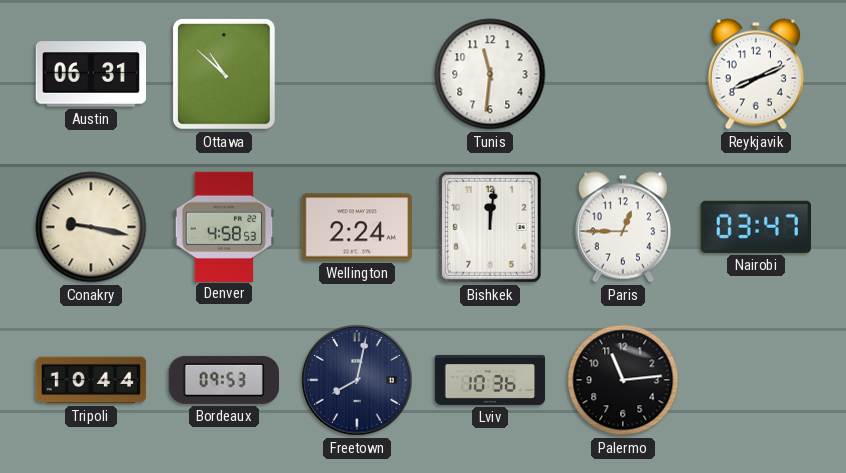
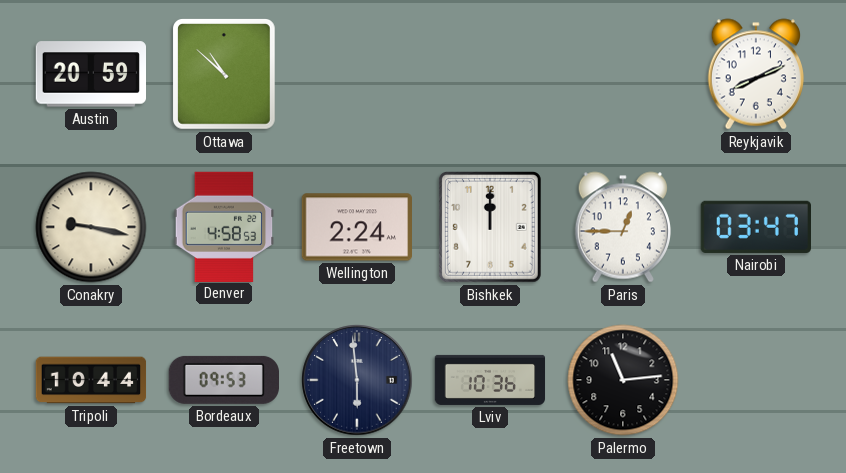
Austin: 06:31 -> 20:59 (90, 74)
Tunis: 11:31 -> none (490, 74)
Bishkek: 12:01 -> 12:00 (490, 227)
Freetown: 8:02 -> 5:59 (357, 380)
